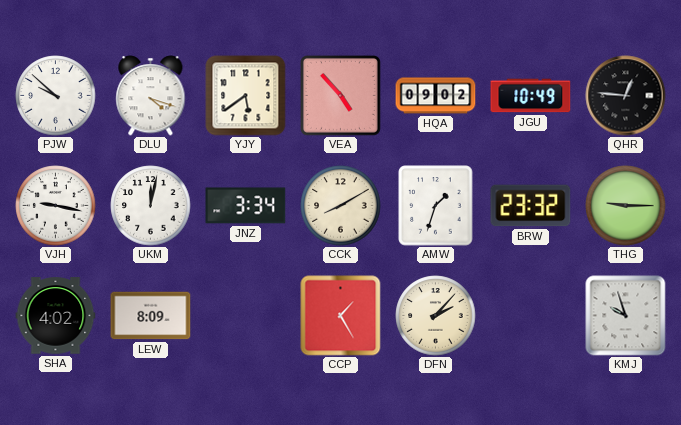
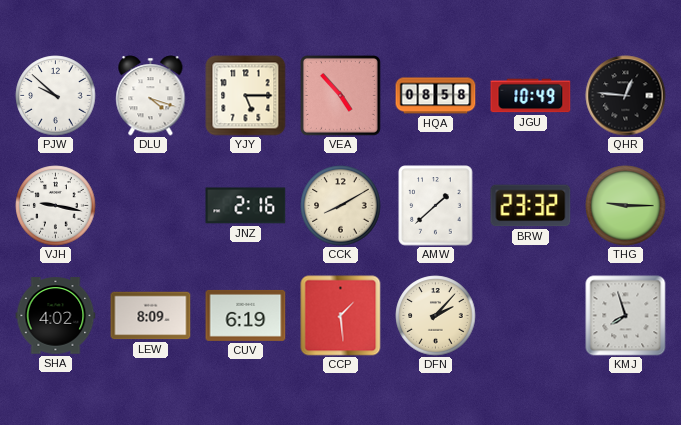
YJY: 5:39 -> 5:15 (246, 96)
HQA: 09:02 -> 08:58 (436, 96)
UKM: 12:02 -> none (151, 206)
JNZ: 3:34 -> 2:16 (246, 206)
AMW: 1:33 -> 1:38 (436, 206)
CUV: none -> 6:19 (246, 315)
CCP: 1:25 -> 1:29 (341, 316)
KMJ: 9:57 -> 7:57 (626, 316)
